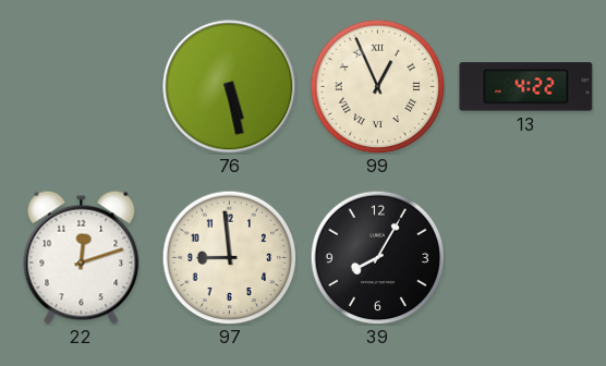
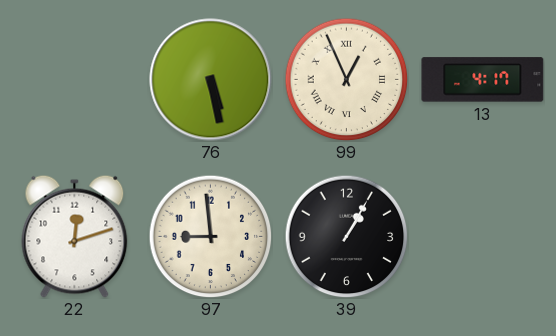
13: 4:22 -> 4:17 (483, 80)
39: 8:05 -> 1:05 (346, 236)
